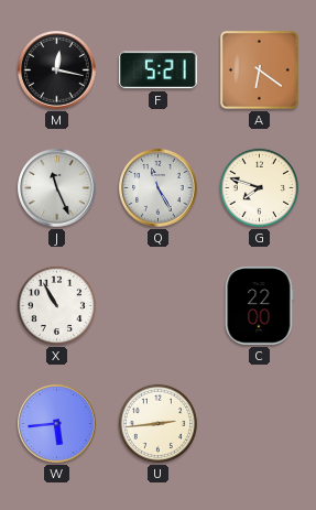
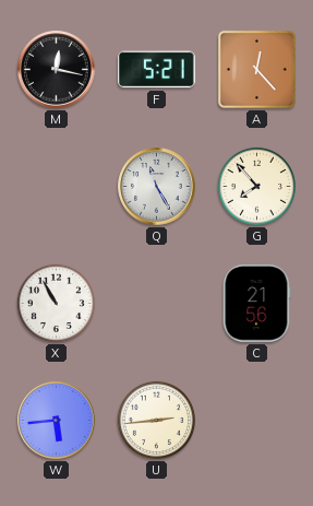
A: 6:21 -> 12:23 (256, 69)
J: 11:26 -> none (57, 188)
G: 7:48 -> 7:53 (256, 186)
C: 22:00 -> 21:56 (257, 304)
